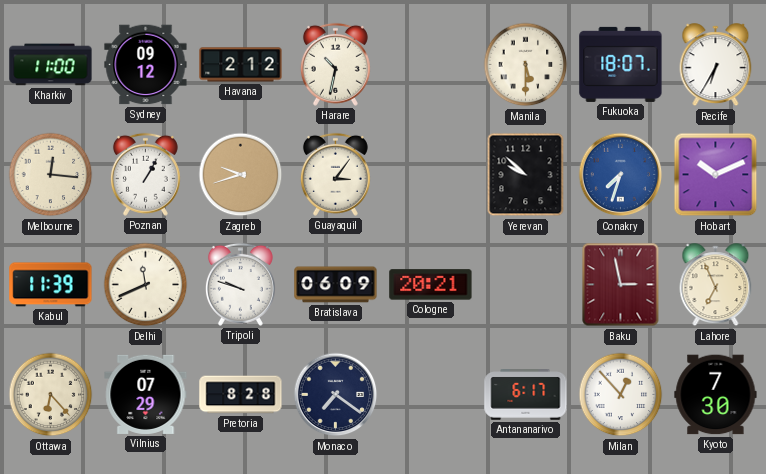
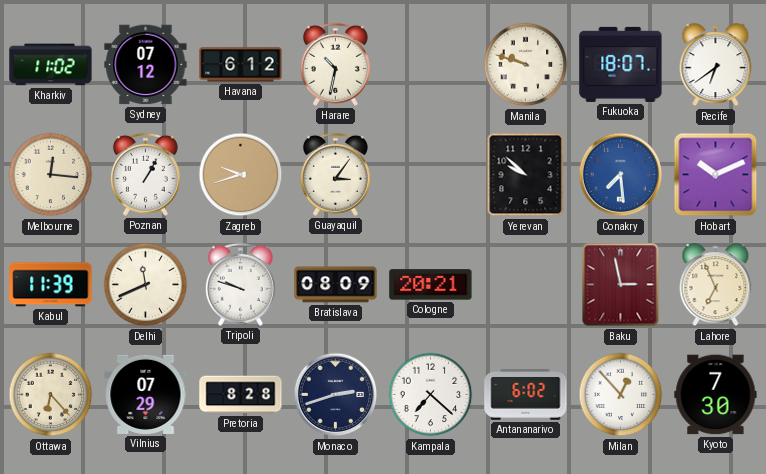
Kharkiv: 11:00 -> 11:02 (51, 65)
Sydney: 09:12 -> 07:12 (146, 65)
Havana: 2:12 -> 6:12 (241, 65)
Manila: 5:30 -> 9:48 (526, 65)
Recife: 6:35 -> 6:39 (716, 65)
Conakry: 7:33 -> 7:29 (621, 175)
Bratislava: 06:09 -> 08:09 (336, 285)
Monaco: 7:21 -> 2:42 (336, 395)
Kampala: none -> 7:22 (431, 395)
Antananarivo: 6:17 -> 6:02 (526, 395)
